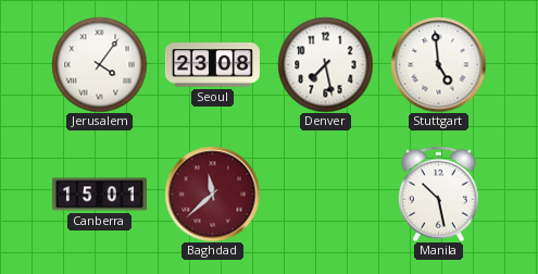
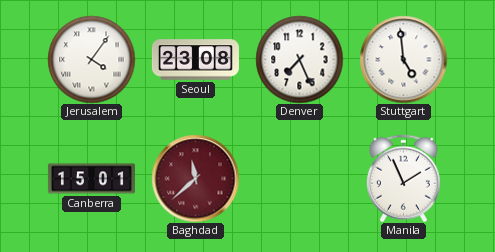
Denver: 7:28 -> 7:26 (299, 59)
Manila: 10:28 -> 1:56 (403, 178)
